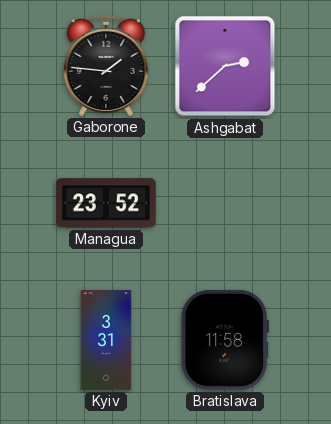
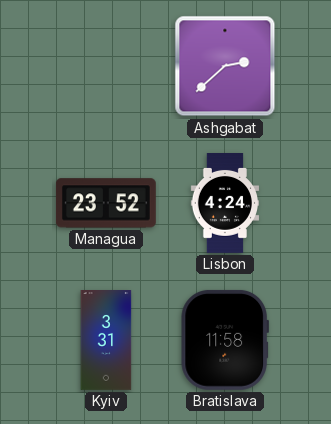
Gaborone: 1:46 -> none (106, 66)
Lisbon: none -> 4:24 (224, 204)
